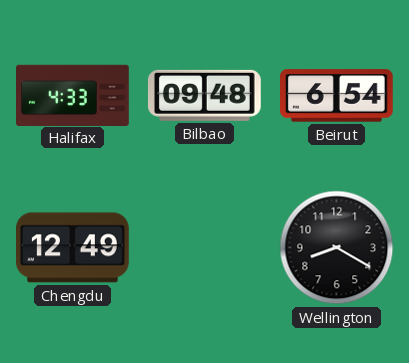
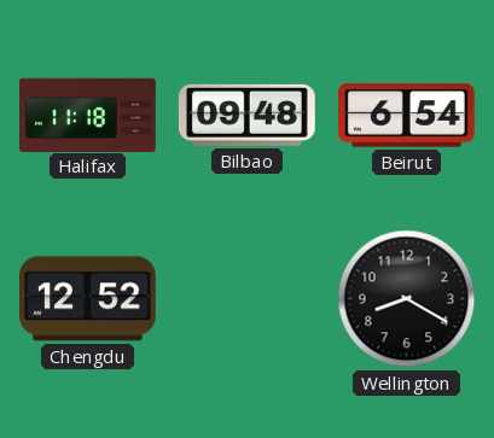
Halifax: 4:33 -> 11:18 (88, 115)
Chengdu: 12:49 -> 12:52 (88, 299)
